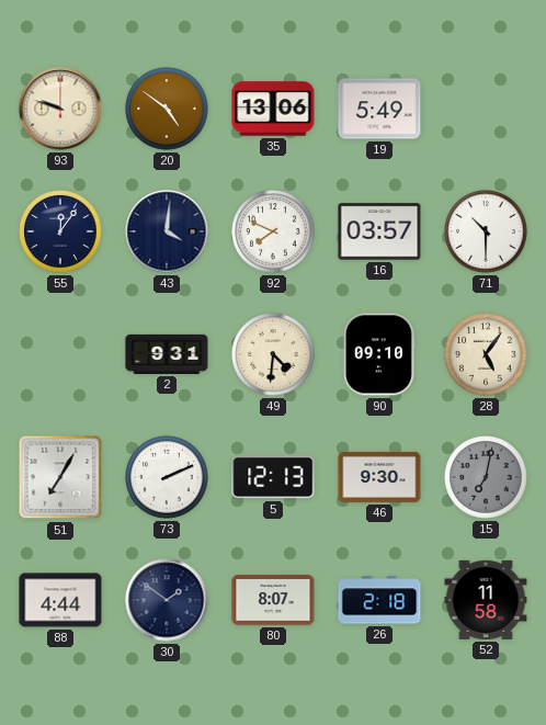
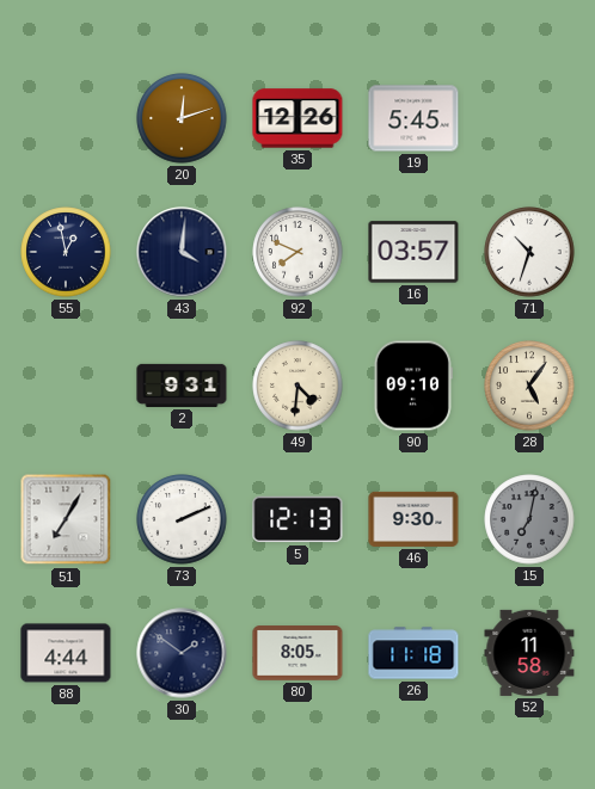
93: 9:48 -> none (60, 109)
20: 4:51 -> 12:12 (182, 118)
35: 13:06 -> 12:26 (297, 118)
19: 5:49 -> 5:45 (413, 118)
55: 12:06 -> 12:58 (66, 252)
71: 10:30 -> 10:33 (529, 252)
80: 8:07 -> 8:05 (297, 653)
26: 2:18 -> 11:18 (413, 653)
